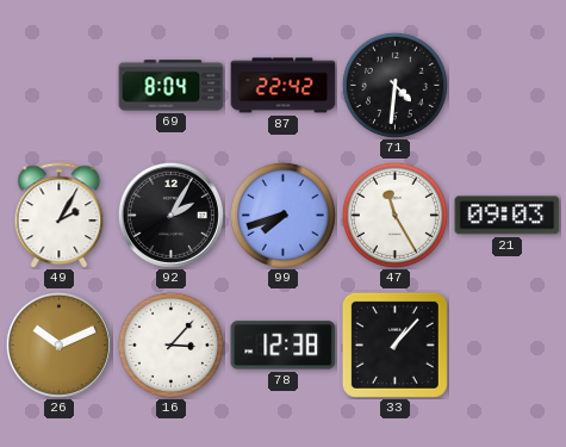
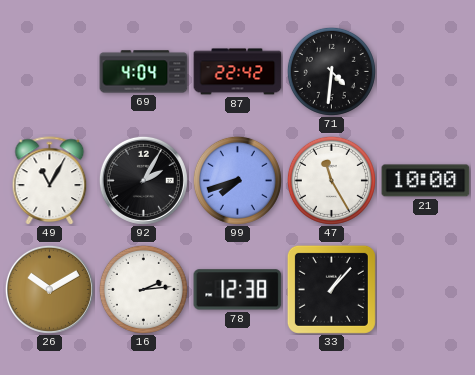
69: 8:04 -> 4:04 (144, 72)
49: 2:05 -> 11:05 (50, 180)
21: 09:03 -> 10:00 (426, 181)
26: 10:11 -> 10:10 (49, 289)
16: 3:07 -> 2:14 (143, 289)
